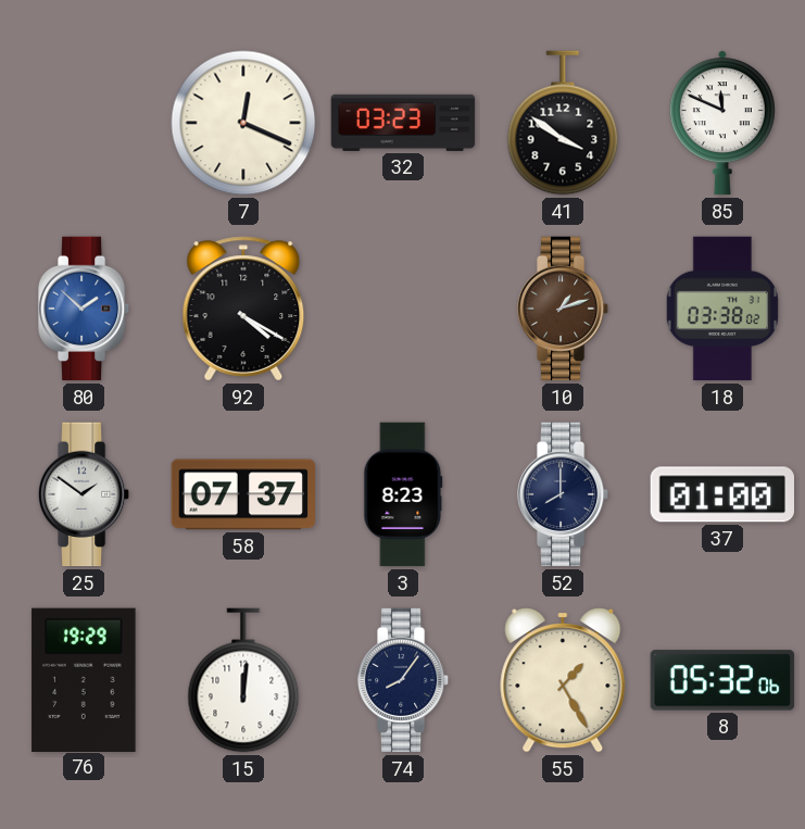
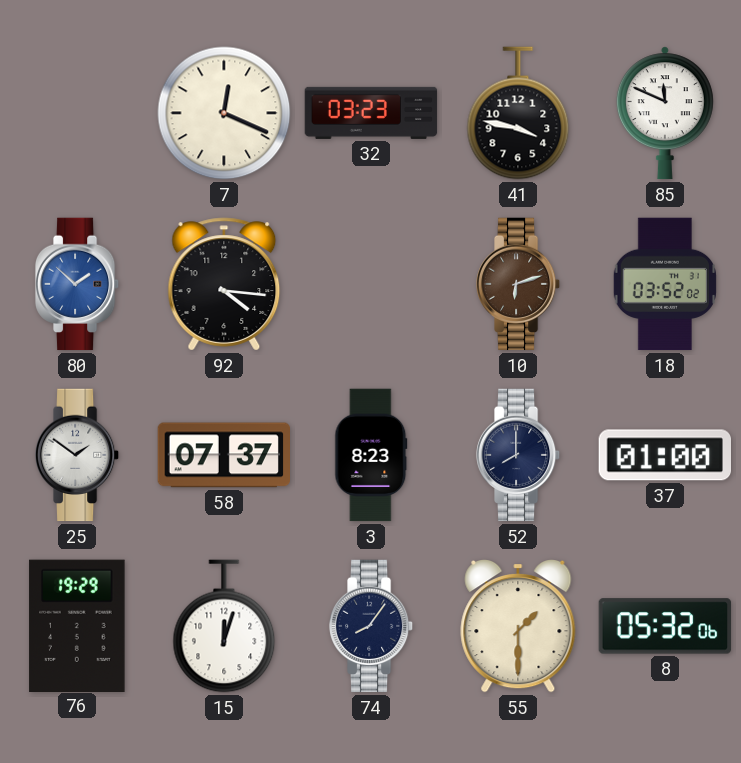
41: 3:51 -> 3:47 (518, 113)
92: 4:20 -> 4:16 (224, 284)
10: 1:12 -> 6:12 (518, 284)
18: 03:38 -> 03:52 (665, 284)
15: 12:01 -> 12:03 (224, 626)
55: 1:25 -> 1:30 (518, 626)
